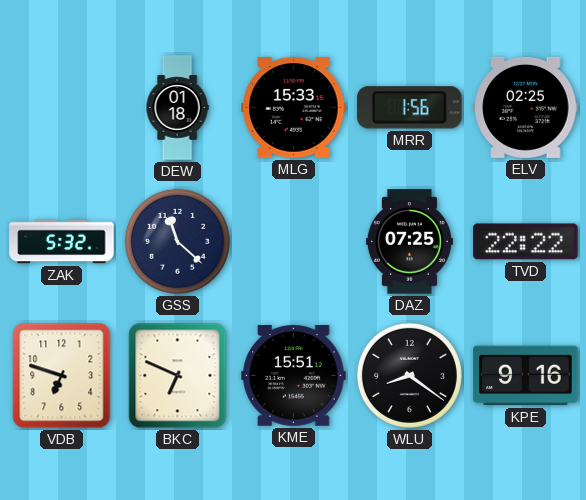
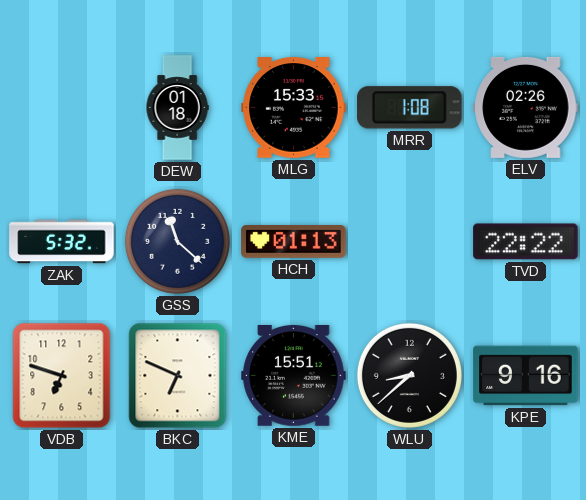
MRR: 1:56 -> 1:08 (410, 108)
ELV: 02:25 -> 02:26 (526, 107)
HCH: none -> 01:13 (294, 242)
DAZ: 07:25 -> none (409, 242)
WLU: 8:21 -> 8:38 (409, 375)
